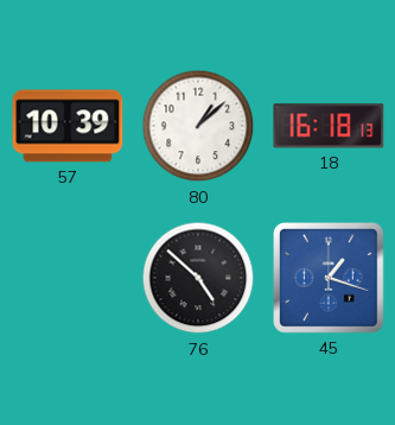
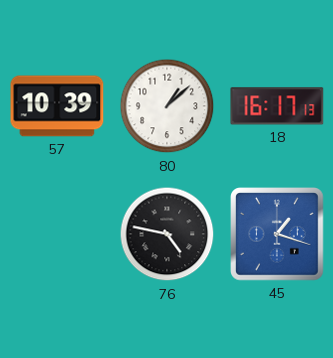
18: 16:18 -> 16:17 (277, 106)
76: 4:52 -> 4:47 (167, 234)
